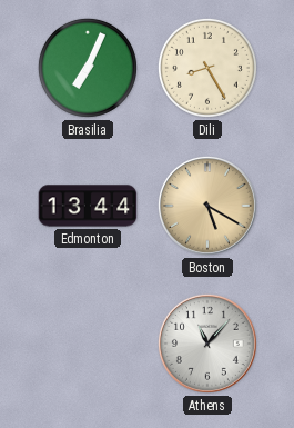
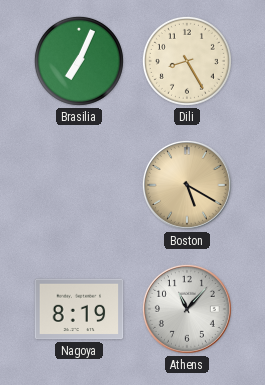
Edmonton: 13:44 -> none (88, 206)
Nagoya: none -> 8:19 (79, 309)
